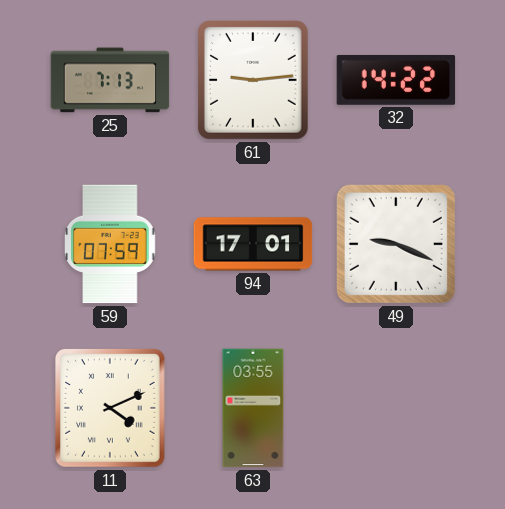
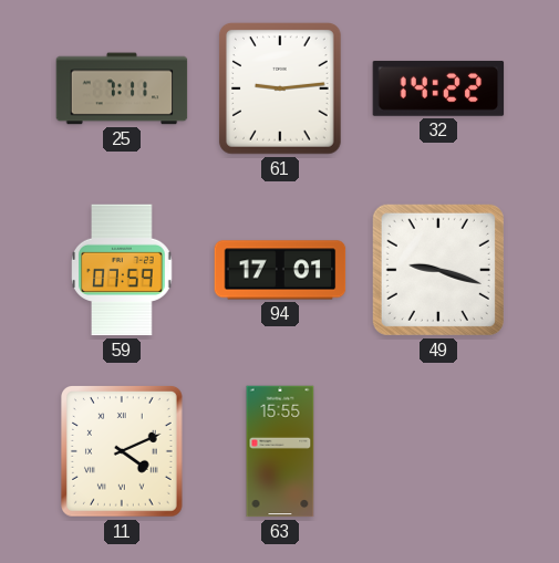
25: 7:13 -> 7:11 (122, 88)
49: 9:19 -> 9:18 (438, 270)
63: 03:55 -> 15:55 (280, 451)
